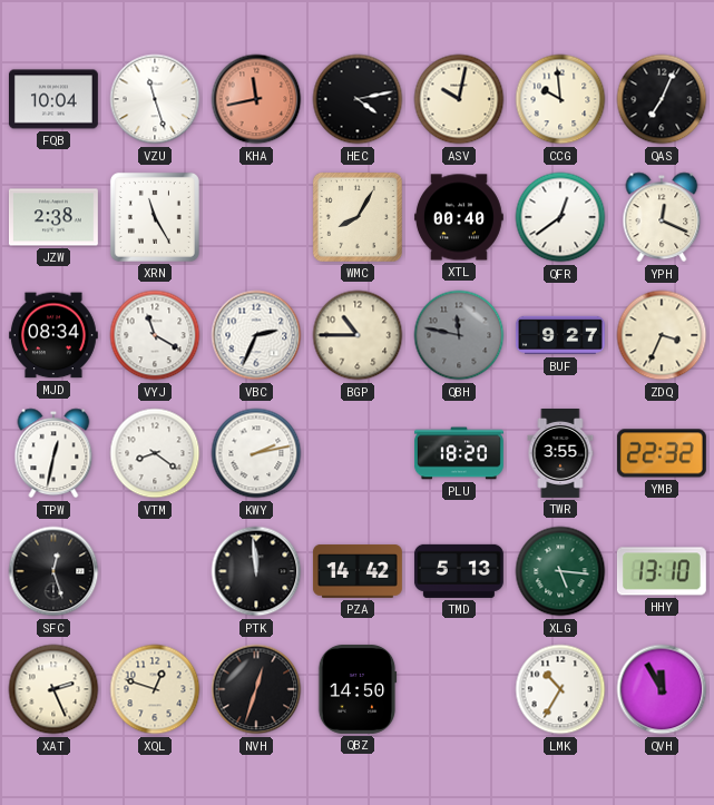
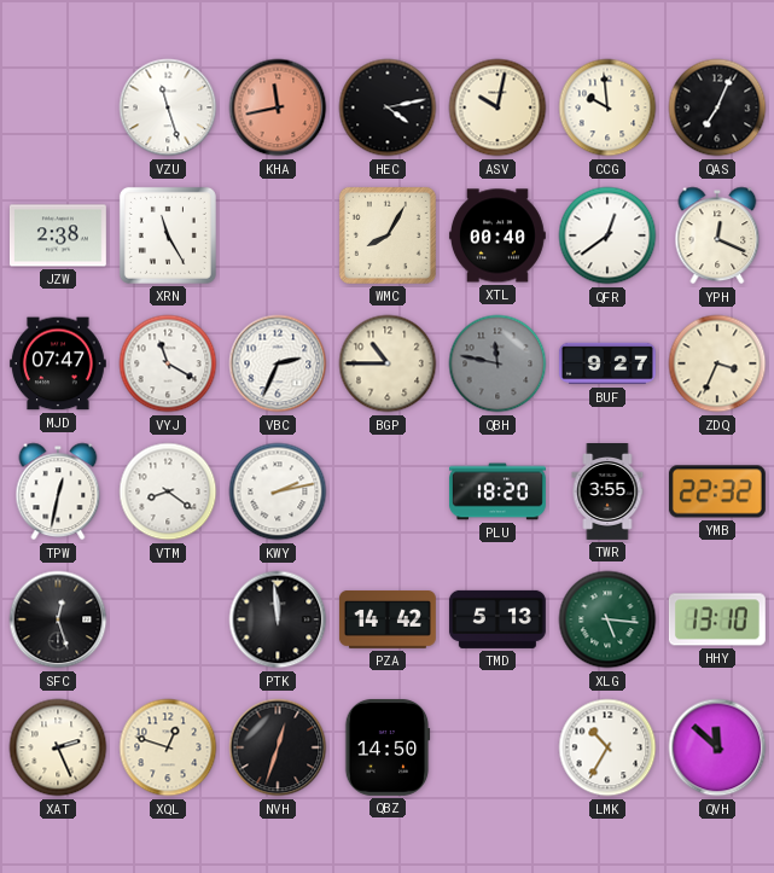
FQB: 10:04 -> none (53, 99)
MJD: 08:34 -> 07:47 (58, 363)
QVH: 11:55 -> 11:52 (717, 747)
